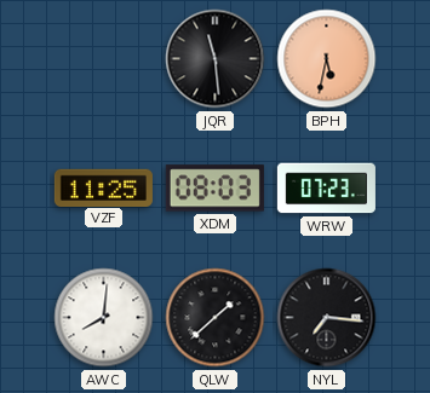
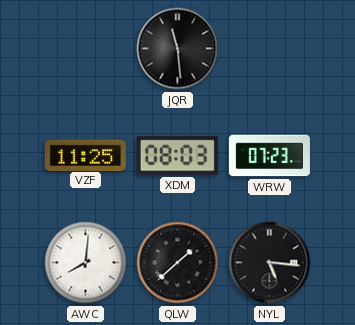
BPH: 5:32 -> none (327, 59)
NYL: 7:16 -> 5:16 (270, 263)
